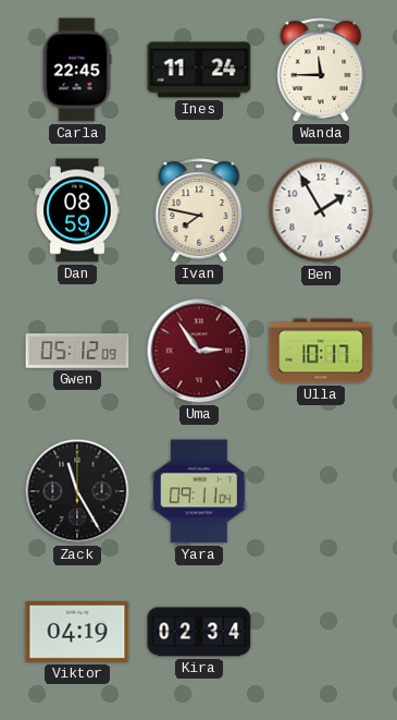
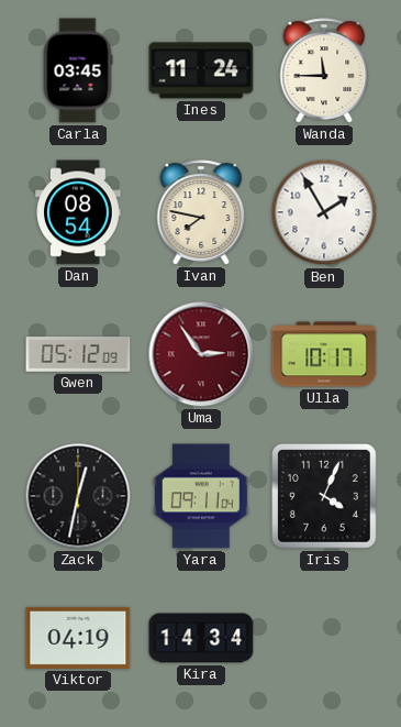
Carla: 22:45 -> 03:45 (78, 70)
Dan: 08:59 -> 08:54 (78, 212)
Zack: 11:25 -> 12:32 (78, 496)
Iris: none -> 4:04 (325, 497)
Kira: 02:34 -> 14:34 (201, 638)
